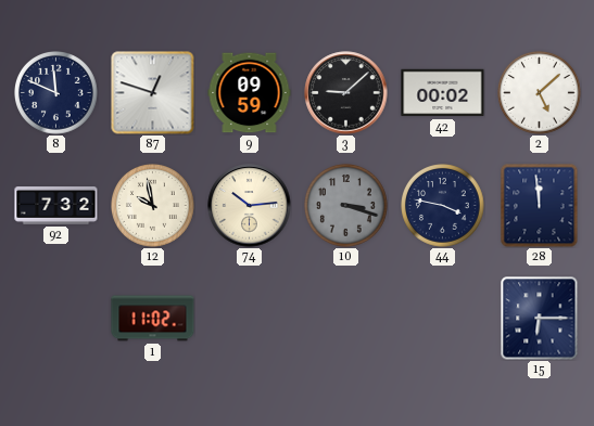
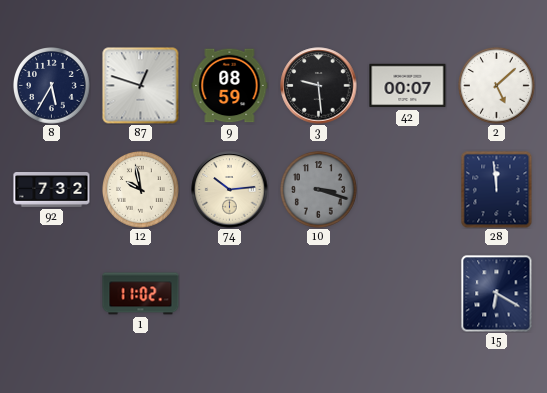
8: 11:49 -> 5:35 (52, 86)
9: 09:59 -> 08:59 (230, 86)
3: 9:08 -> 9:29 (319, 86)
42: 00:02 -> 00:07 (408, 86)
44: 3:47 -> none (443, 206)
15: 6:15 -> 6:20 (497, 294)
